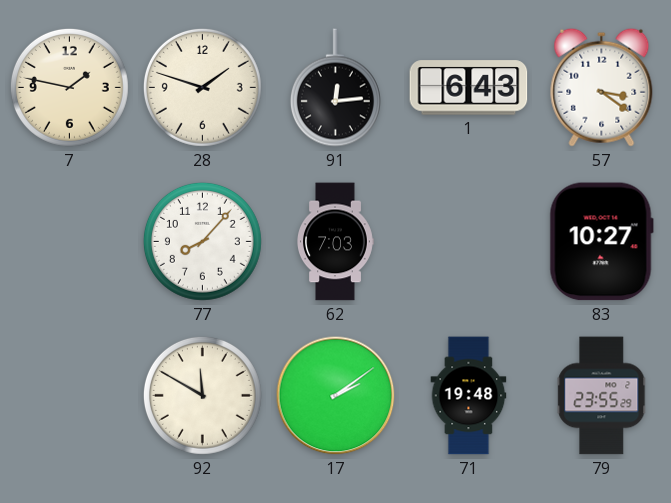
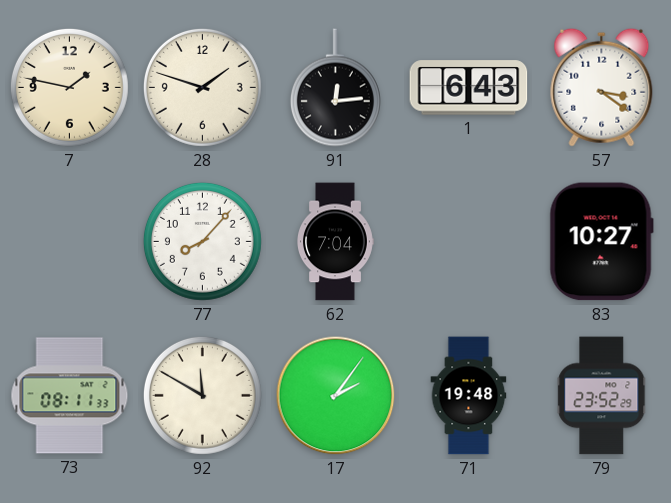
62: 7:03 -> 7:04 (335, 242)
73: none -> 08:11 (70, 396)
17: 2:09 -> 2:06 (336, 396)
79: 23:55 -> 23:52 (602, 396)
